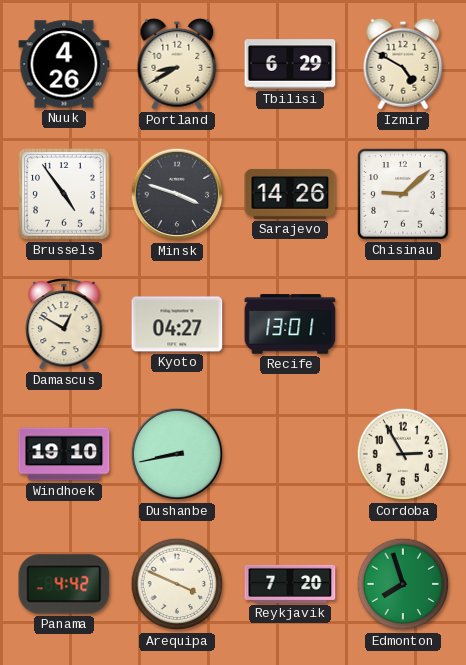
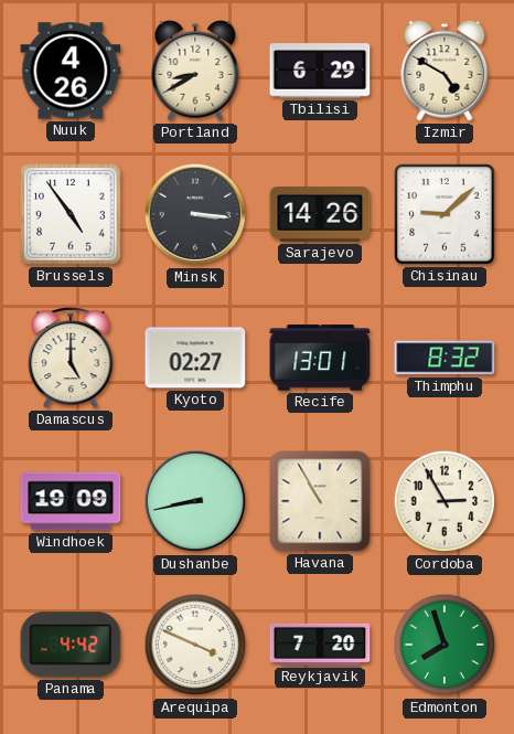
Minsk: 3:48 -> 3:16 (195, 214)
Damascus: 12:50 -> 5:00 (71, 358)
Kyoto: 04:27 -> 02:27 (195, 358)
Thimphu: none -> 8:32 (445, 358)
Windhoek: 19:10 -> 19:09 (71, 501)
Havana: none -> 10:55 (320, 501)
